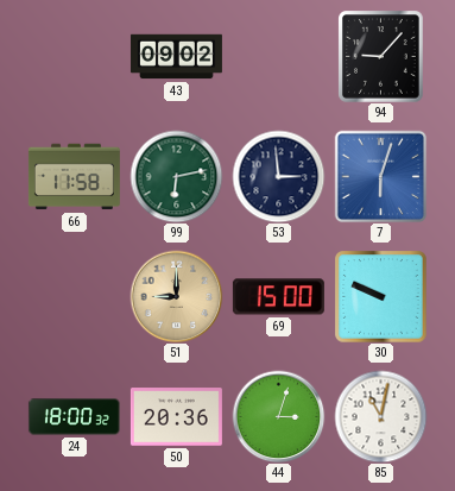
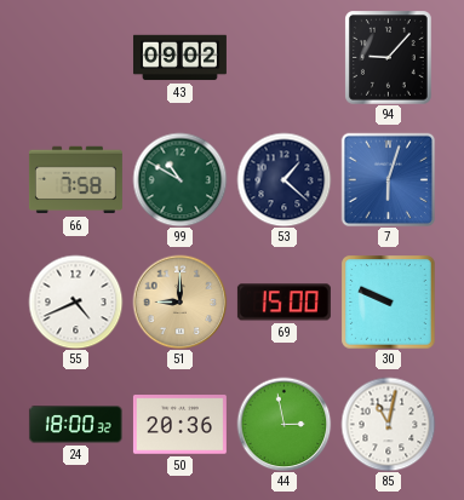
66: 11:58 -> 7:58 (75, 180)
99: 6:13 -> 10:50 (179, 179)
53: 2:59 -> 1:22 (283, 179)
55: none -> 4:41 (75, 301)
44: 3:03 -> 2:58 (283, 424)
